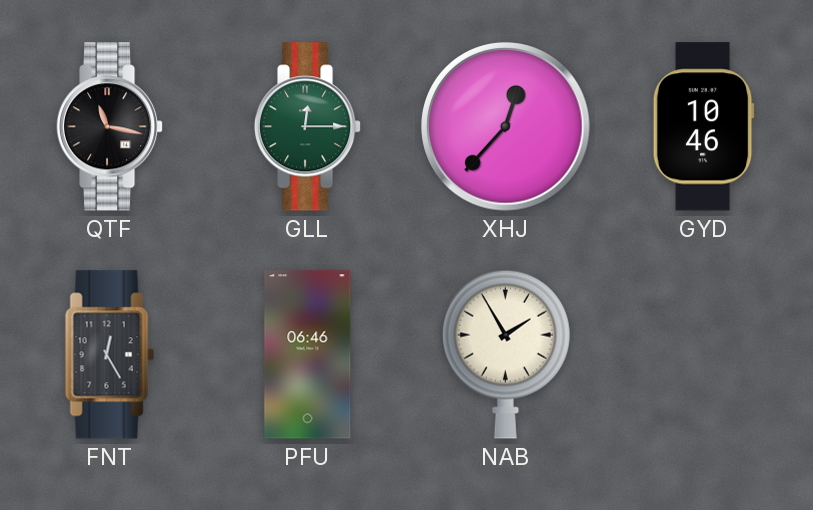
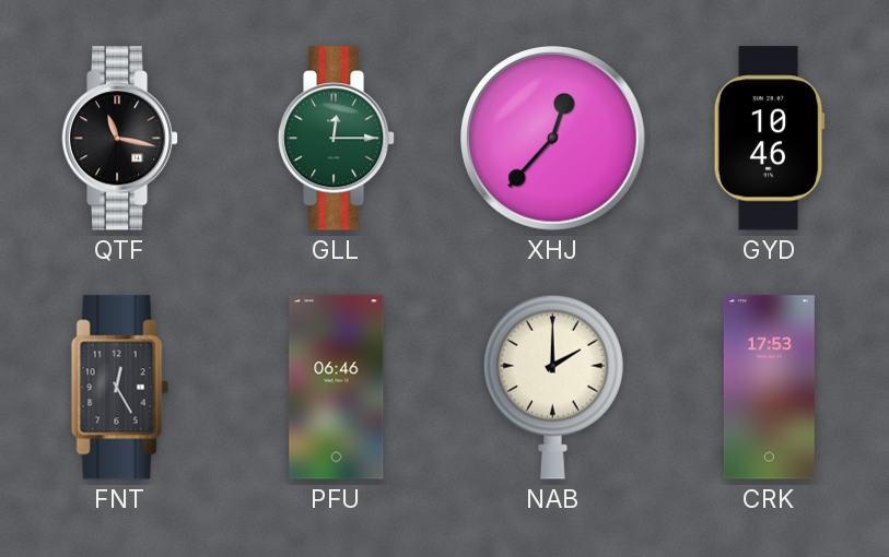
NAB: 1:55 -> 2:00 (552, 387)
CRK: none -> 17:53 (769, 388)
